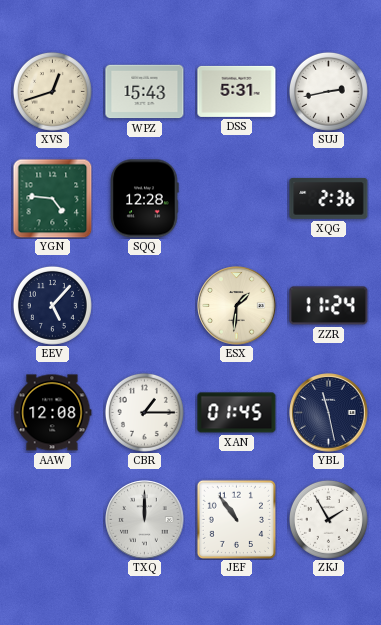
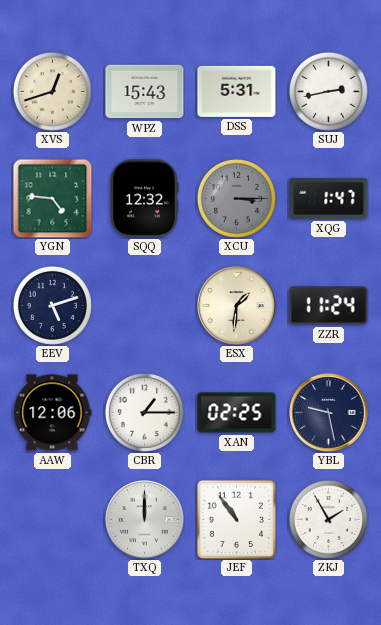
SQQ: 12:28 -> 12:32 (144, 199)
XCU: none -> 3:15 (236, 198)
XQG: 2:36 -> 1:47 (329, 199)
EEV: 5:07 -> 5:12 (52, 305)
AAW: 12:08 -> 12:06 (52, 413)
XAN: 01:45 -> 02:25 (237, 413)
YBL: 11:28 -> 9:28 (329, 413)
